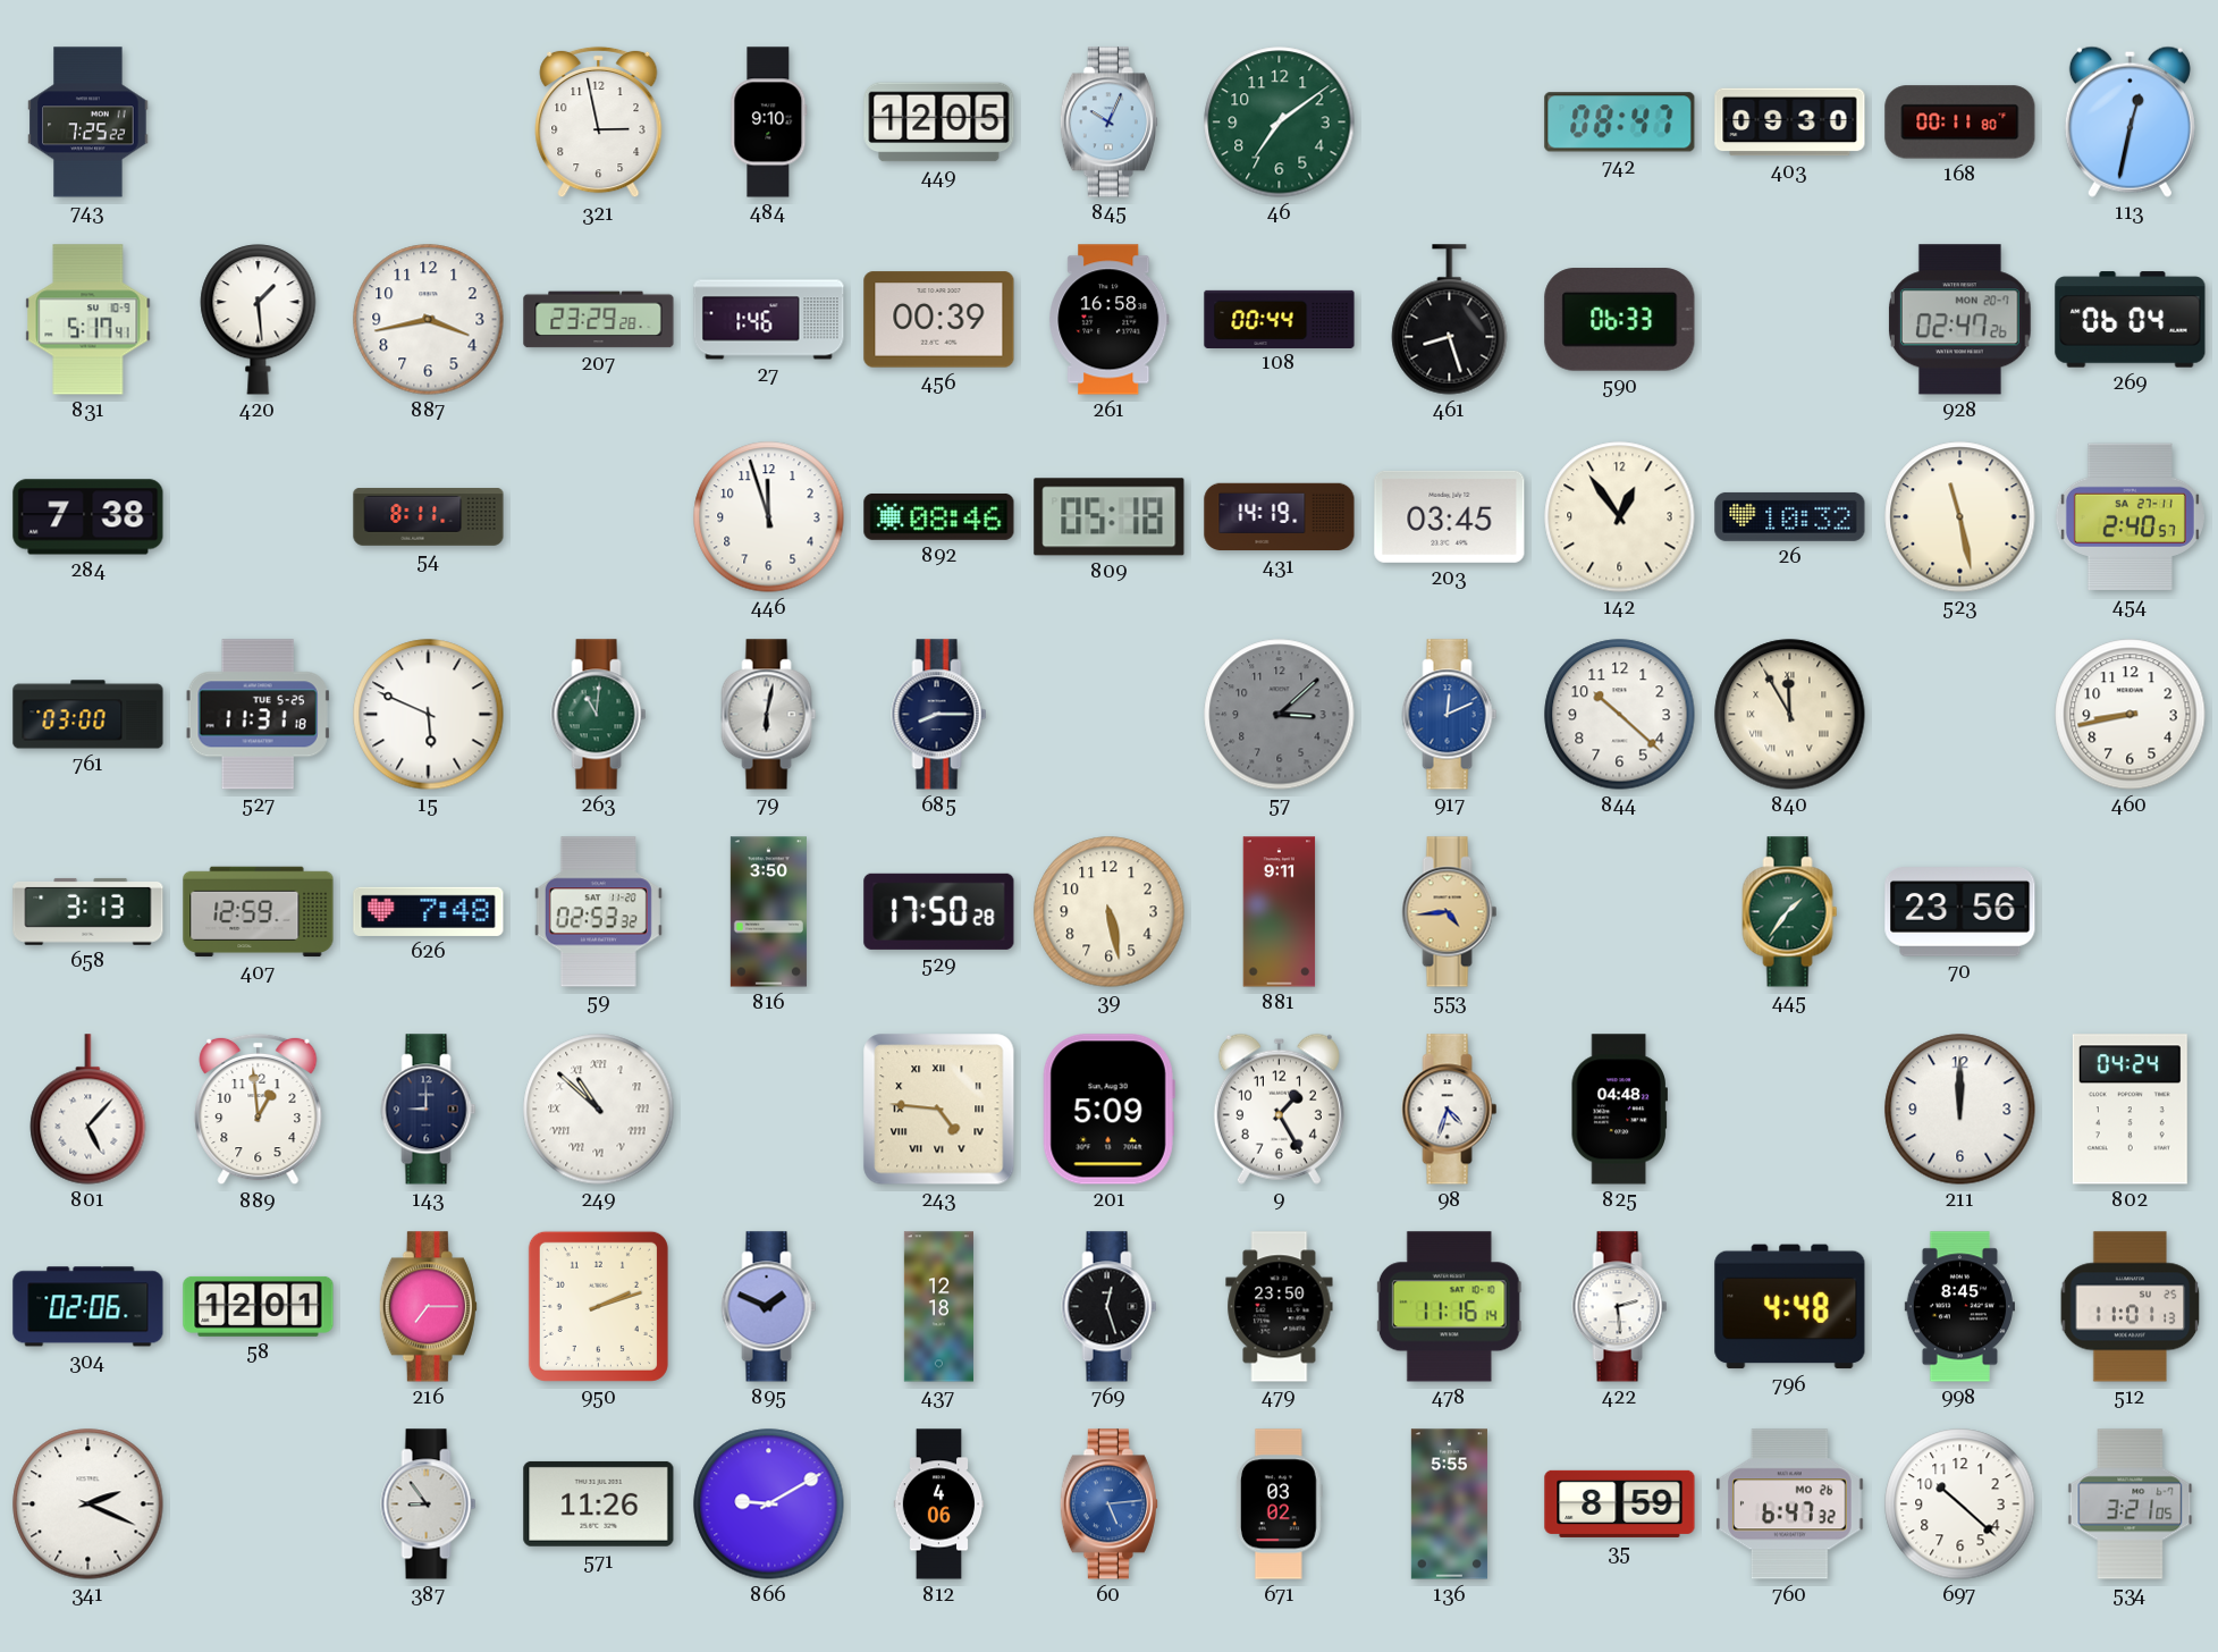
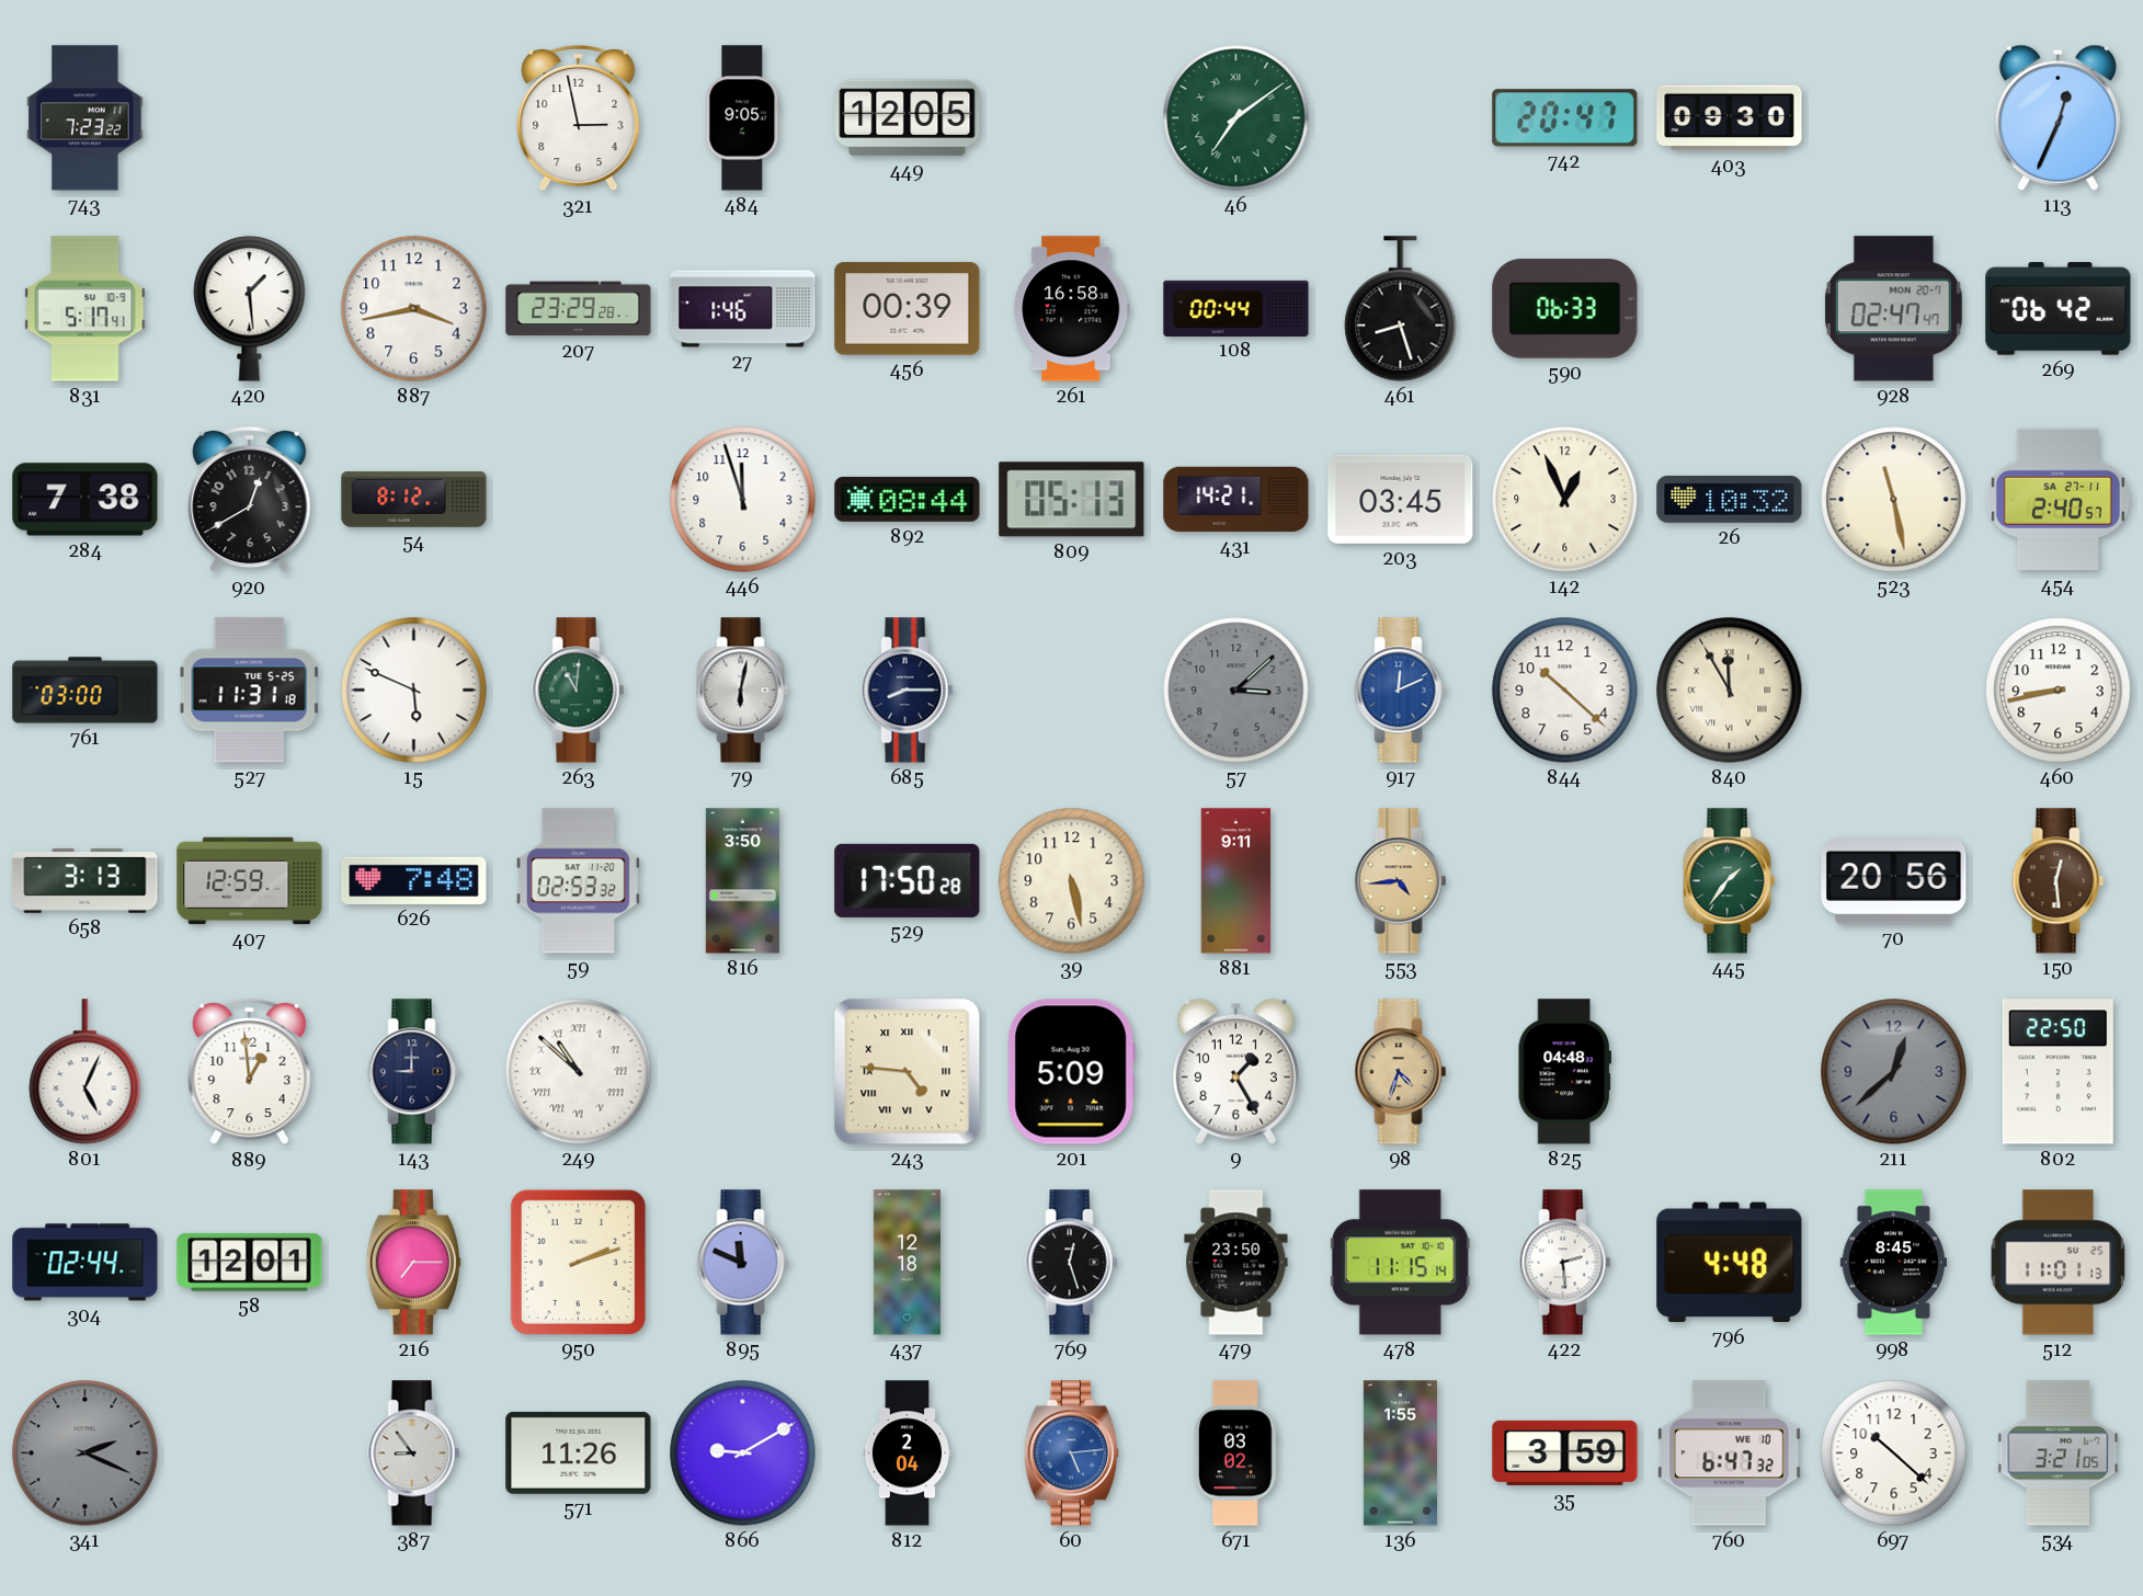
743: 7:25 -> 7:23 (86, 118)
484: 9:10 -> 9:05 (743, 118)
845: 10:04 -> none (1108, 123)
46 numerals: Arabic -> Roman (1236, 118)
742: 08:47 -> 20:47 (1565, 118)
168: 00:11 -> none (1960, 123)
113: 12:32 -> 12:34 (2057, 117)
928: 02:47:26 -> 02:47:47 (1893, 309)
269: 06:04 -> 06:42 (2059, 309)
920: none -> 12:40 (250, 500)
54: 8:11 -> 8:12 (414, 500)
892: 08:46 -> 08:44 (908, 499)
809: 05:18 -> 05:13 (1072, 500)
431: 14:19 -> 14:21 (1236, 500)
142: 12:54 -> 12:56 (1565, 500)
70: 23:56 -> 20:56 (1894, 881)
150: none -> 12:29 (2059, 881)
801: 5:07 -> 5:04 (86, 1072)
98 dial: white -> champagne (1401, 1072)
211: 12:00 -> 12:38 (1894, 1072)
211 dial: white -> grey (1894, 1072)
802: 04:24 -> 22:50 (2057, 1072)
304: 02:06 -> 02:44 (86, 1263)
895: 1:49 -> 11:49 (743, 1263)
478: 11:16 -> 11:15 (1400, 1263)
341 dial: white -> grey (86, 1454)
812: 4:06 -> 2:04 (908, 1454)
136: 5:55 -> 1:55 (1400, 1454)
35: 8:59 -> 3:59 (1565, 1452)
760 date: MO 26 -> WE 10 (1730, 1454)
